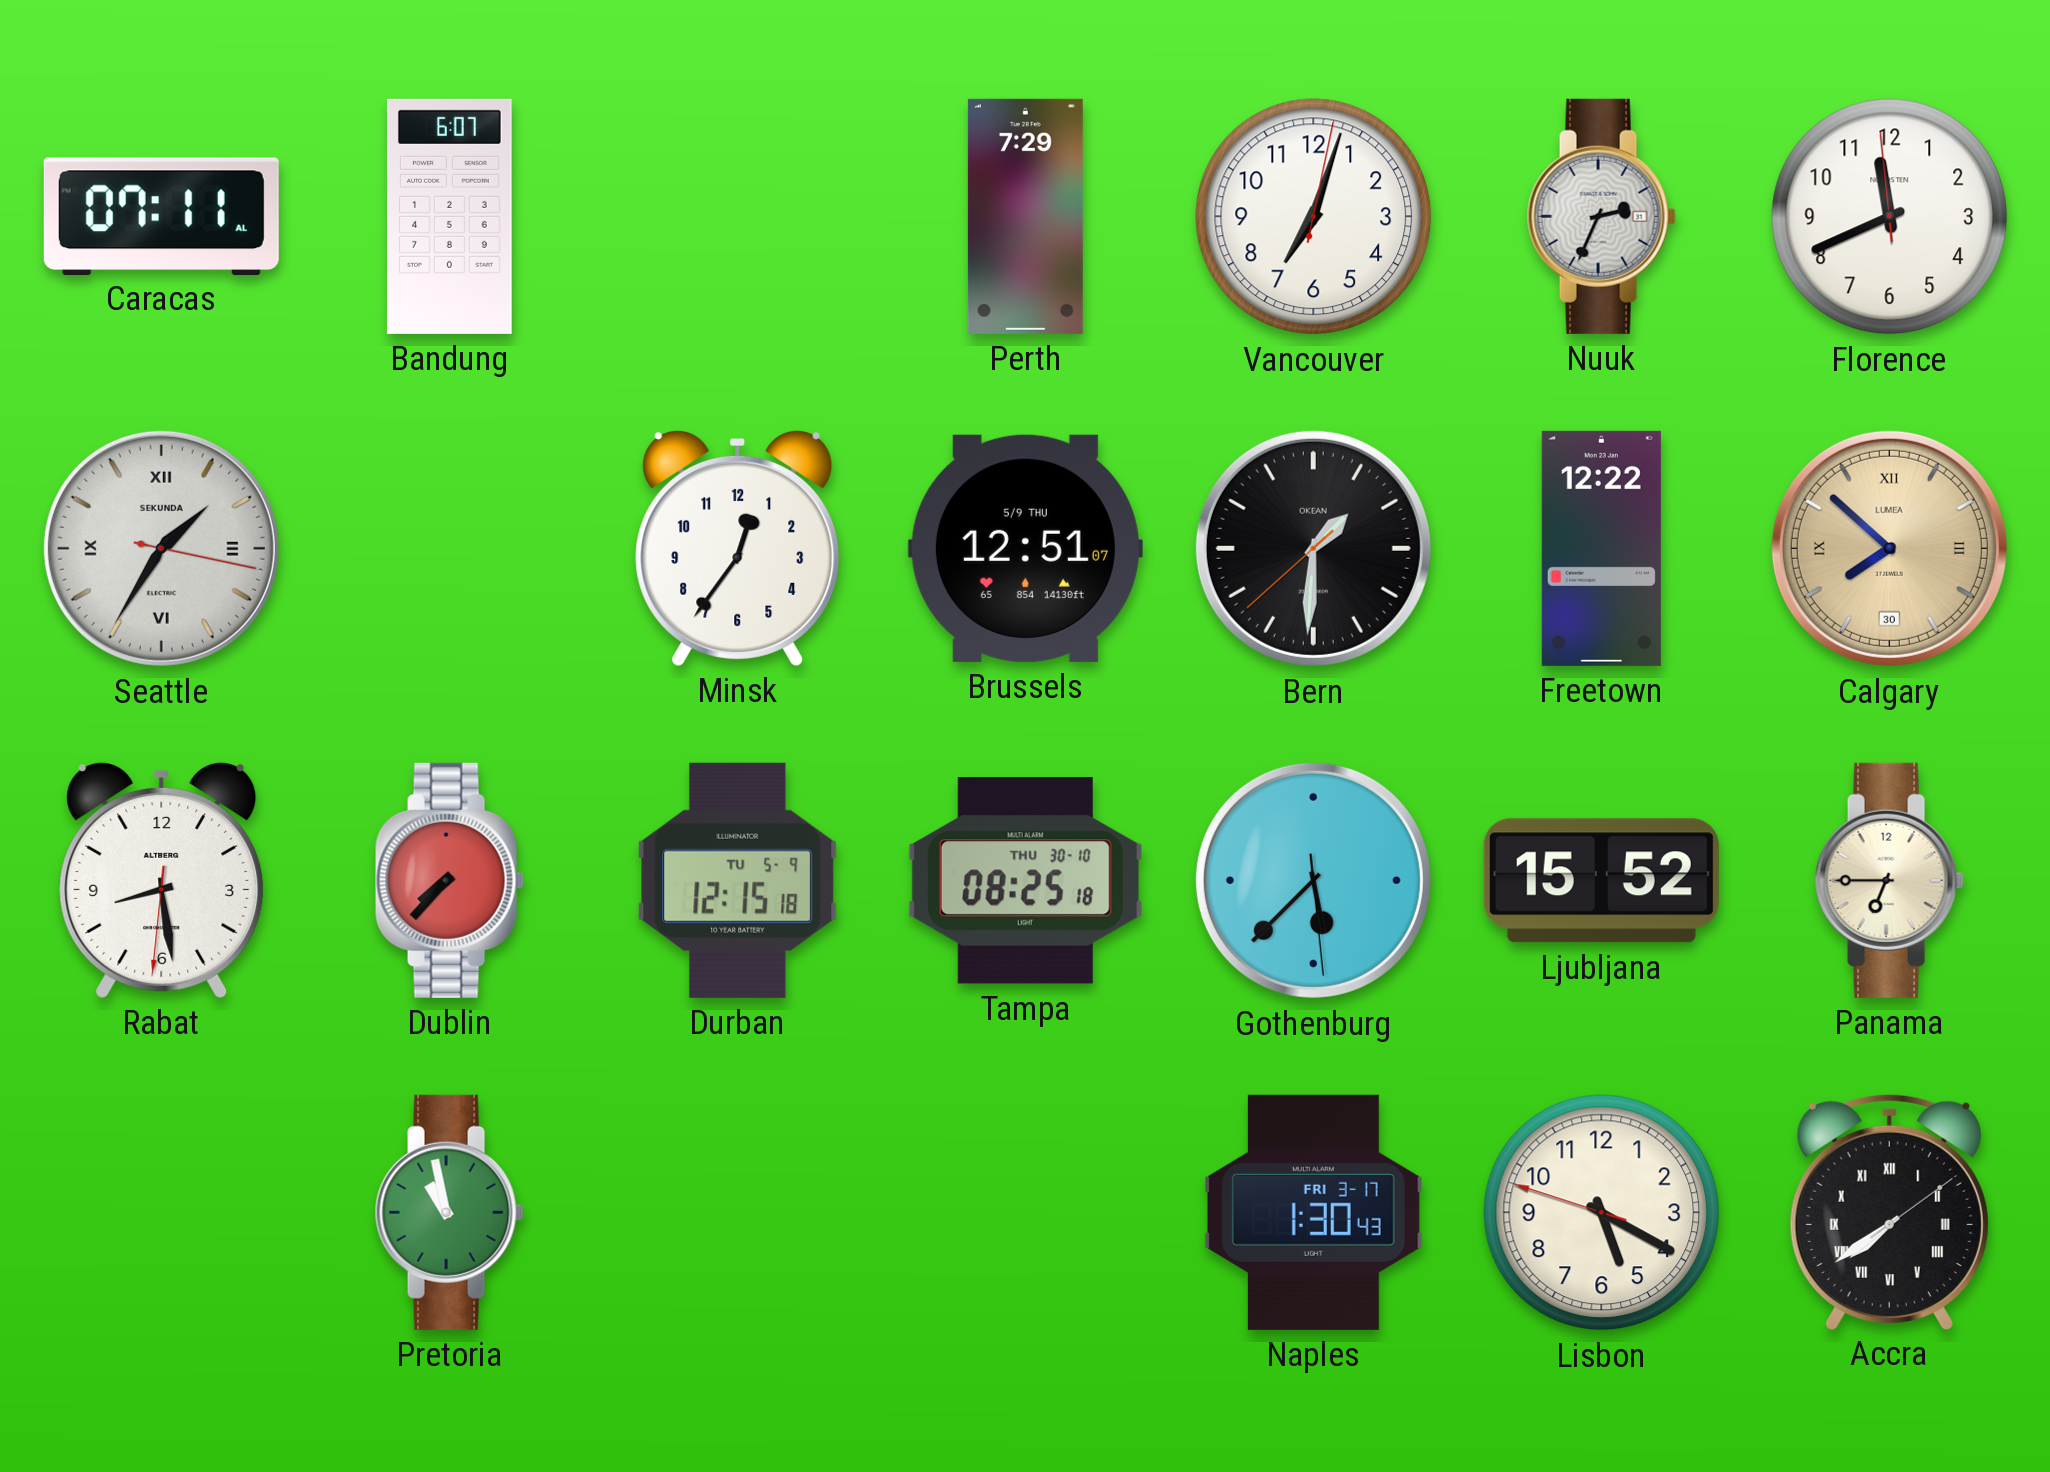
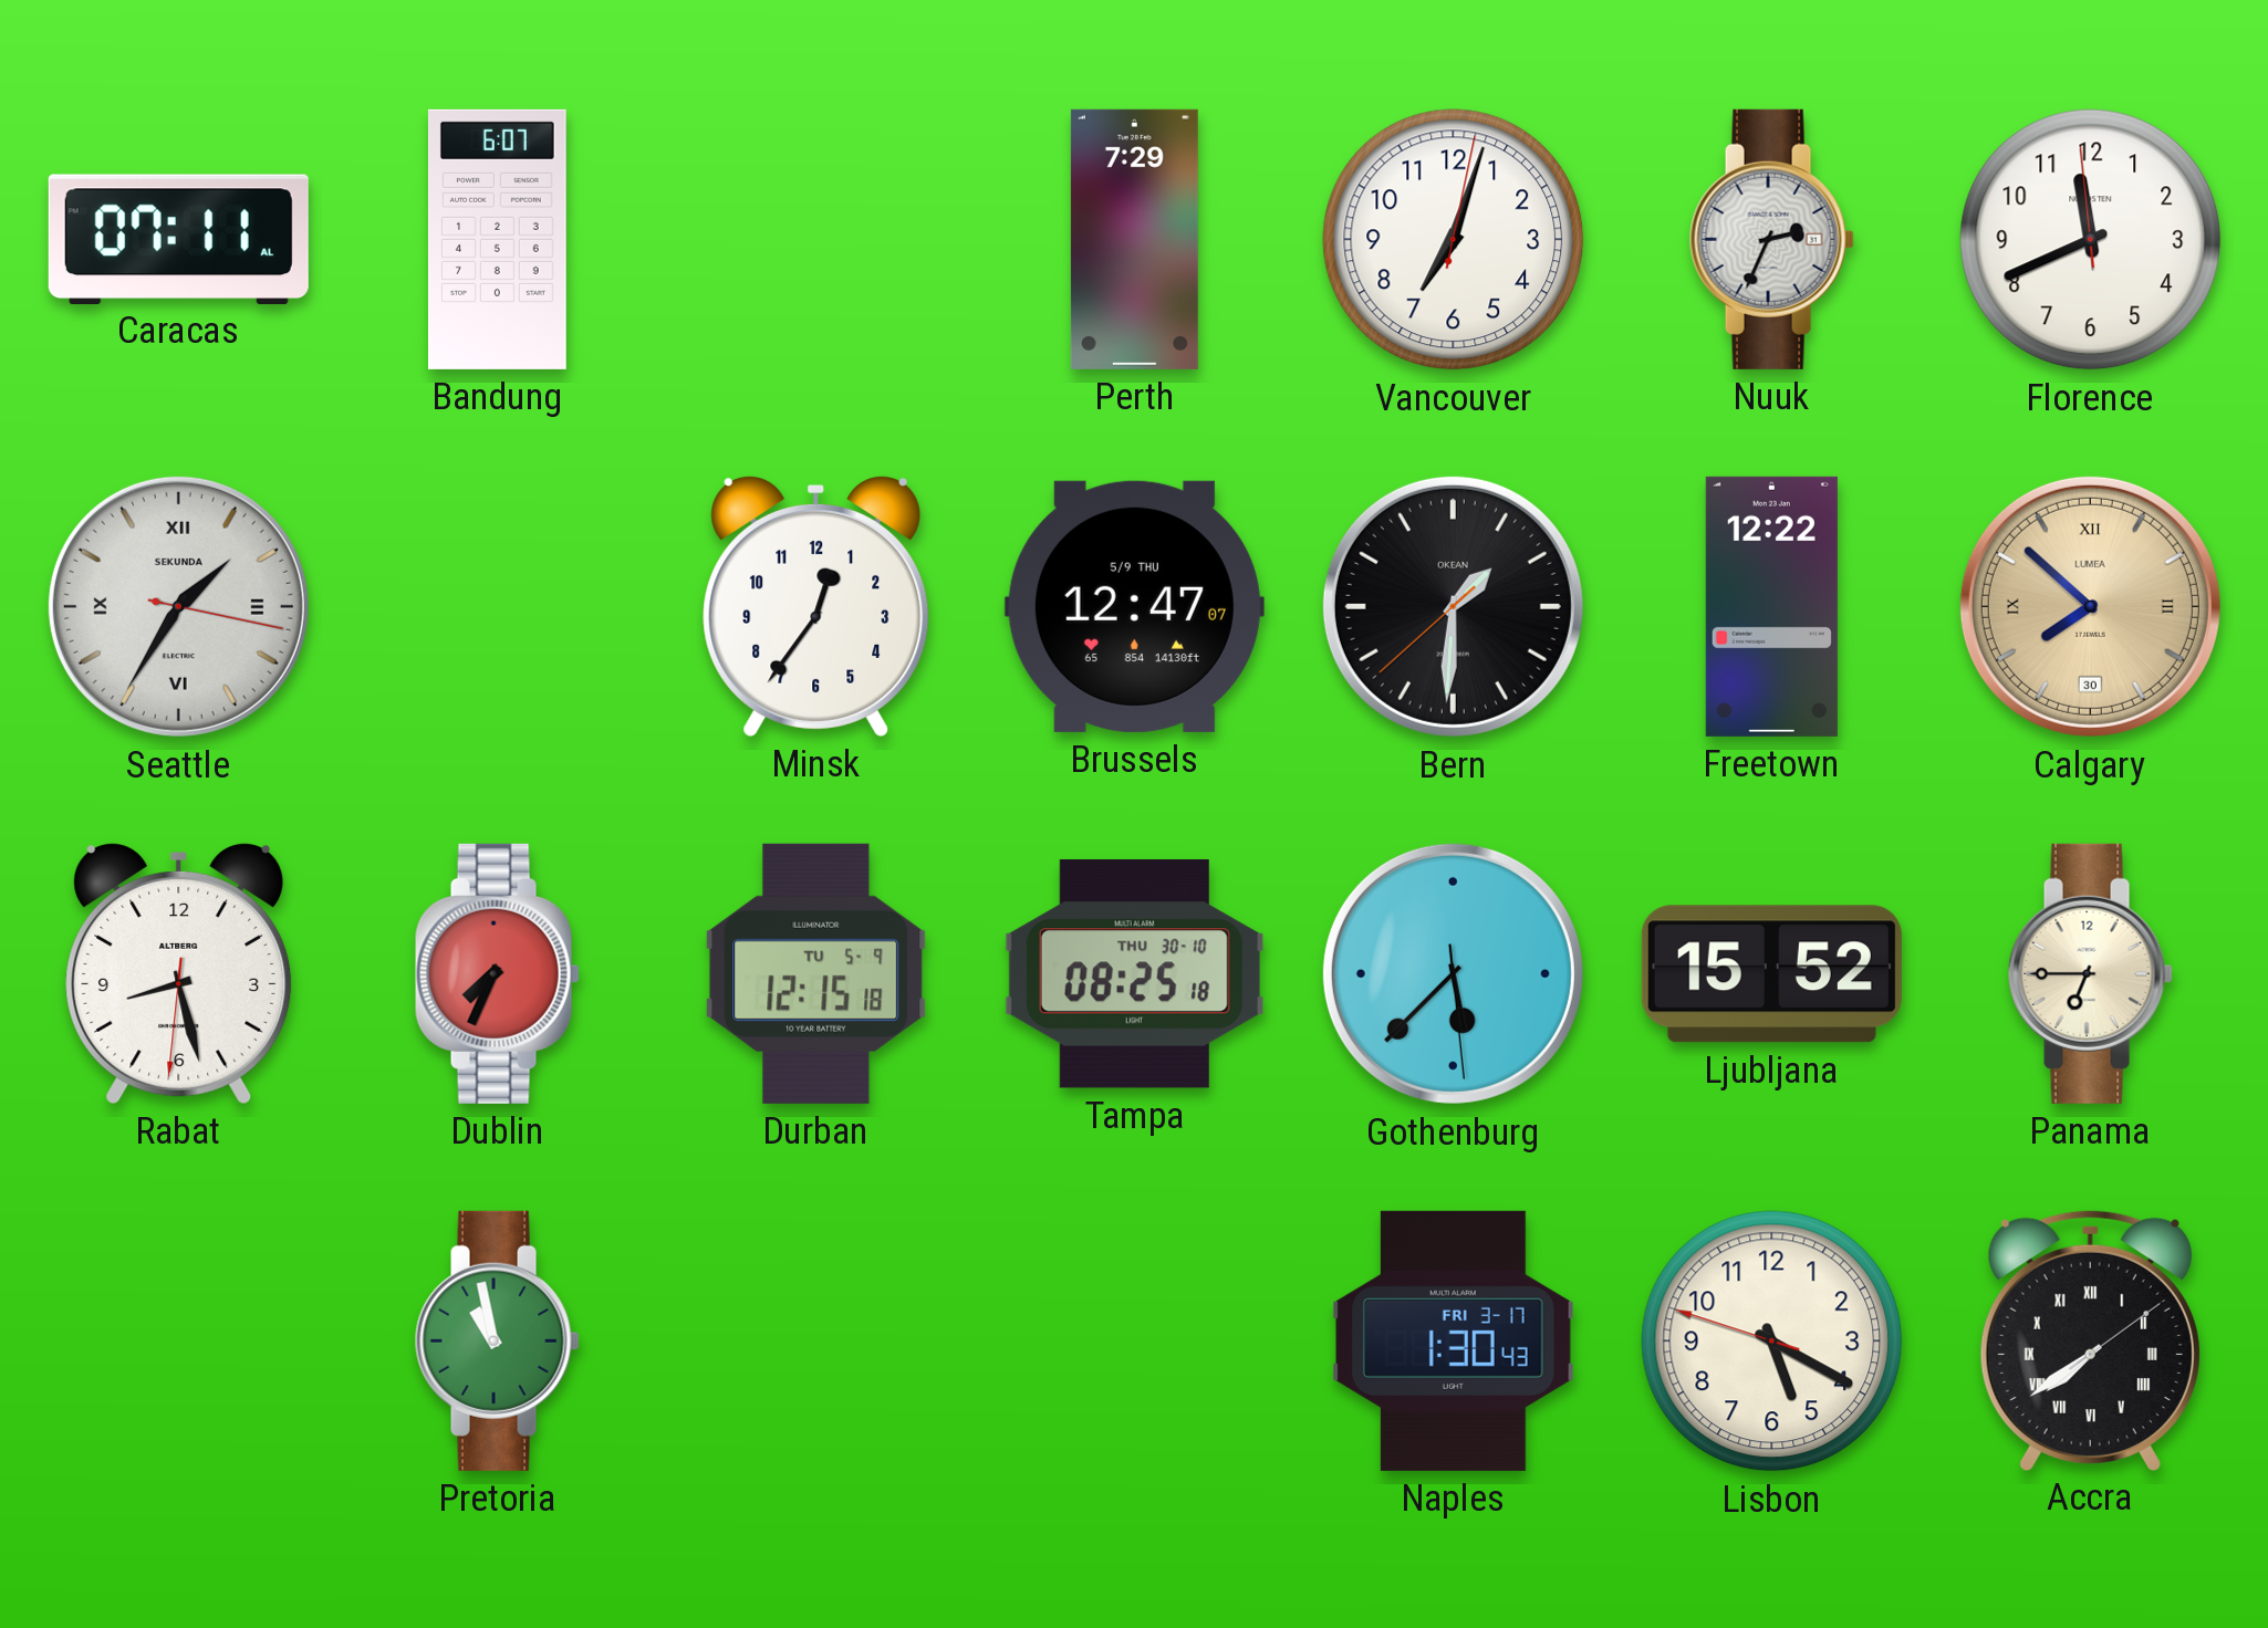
Brussels: 12:51 -> 12:47 (1134, 606)
Rabat: 8:28 -> 8:27 (179, 973)
Dublin: 7:37 -> 7:34 (497, 973)
